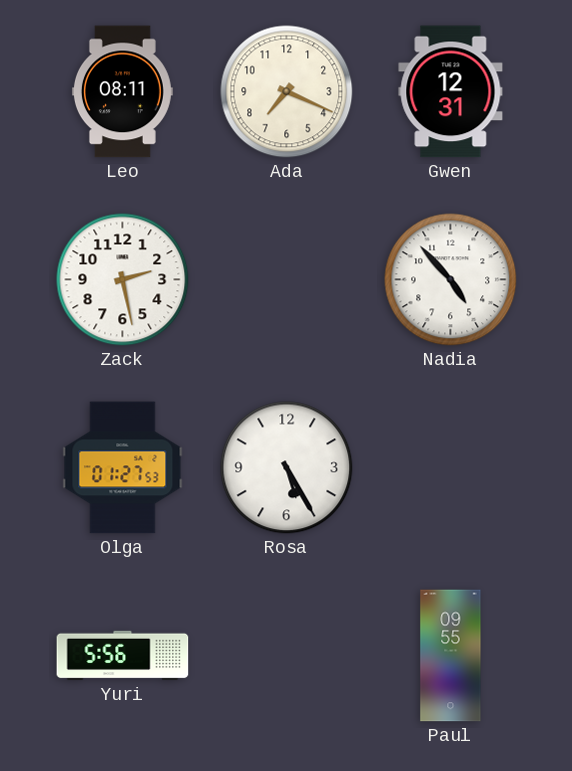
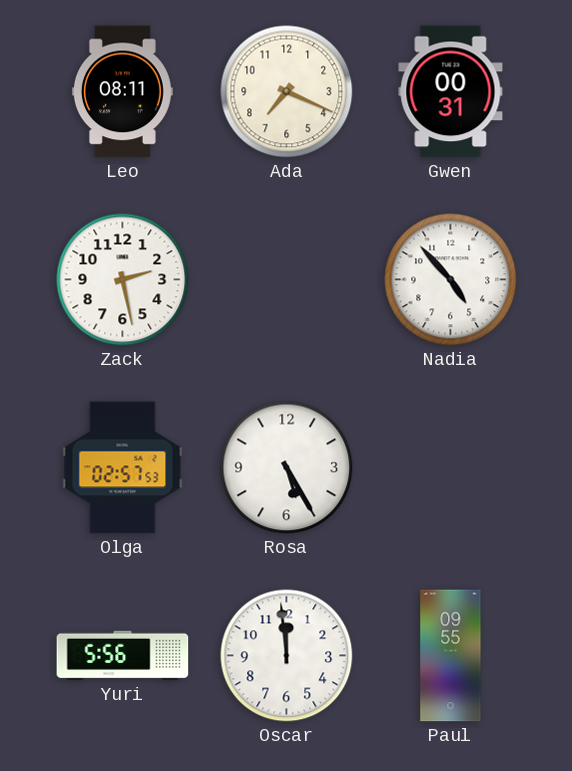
Gwen: 12:31 -> 00:31 (451, 92)
Olga: 01:27 -> 02:57 (123, 468)
Oscar: none -> 11:59 (287, 656)
